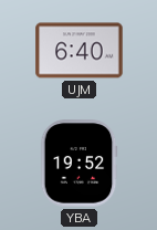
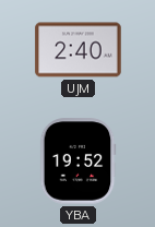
UJM: 6:40 -> 2:40 (79, 50)
